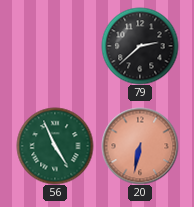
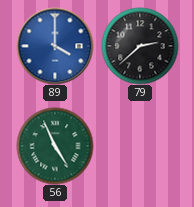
89: none -> 4:00 (55, 46)
20: 6:32 -> none (140, 146)
